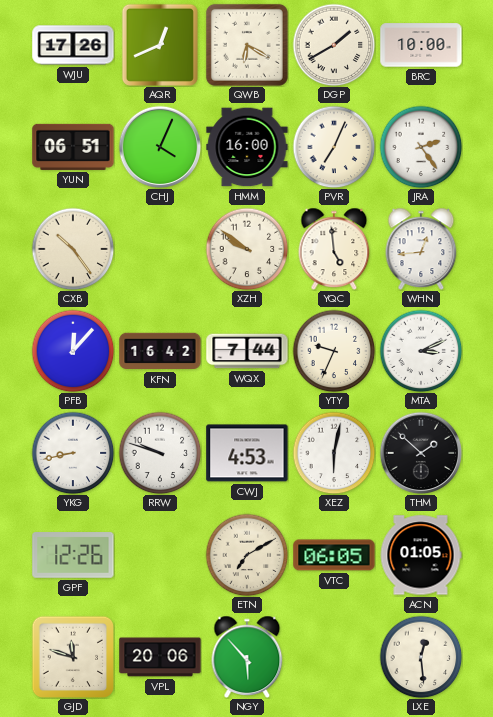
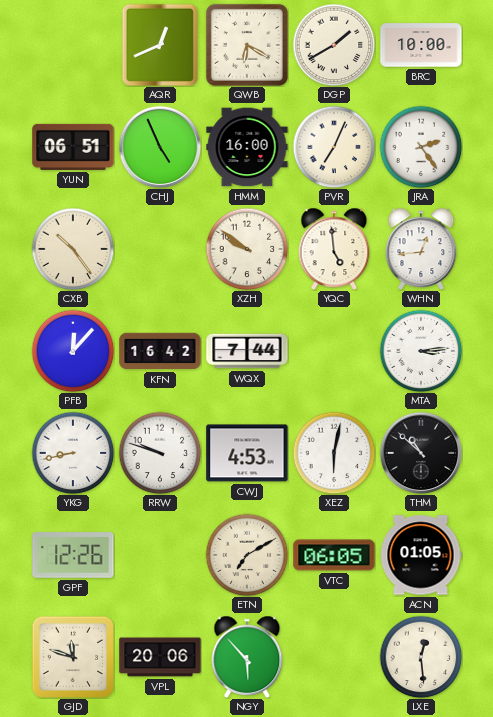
WJU: 17:26 -> none (73, 45)
CHJ: 4:04 -> 4:56 (160, 147)
YTY: 9:34 -> none (334, 351)
MTA: 3:11 -> 3:14 (421, 351)
THM: 1:52 -> 10:52 (421, 453)
